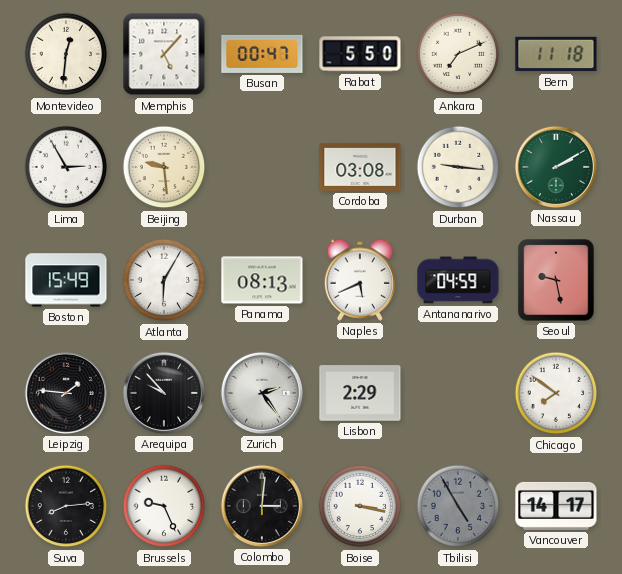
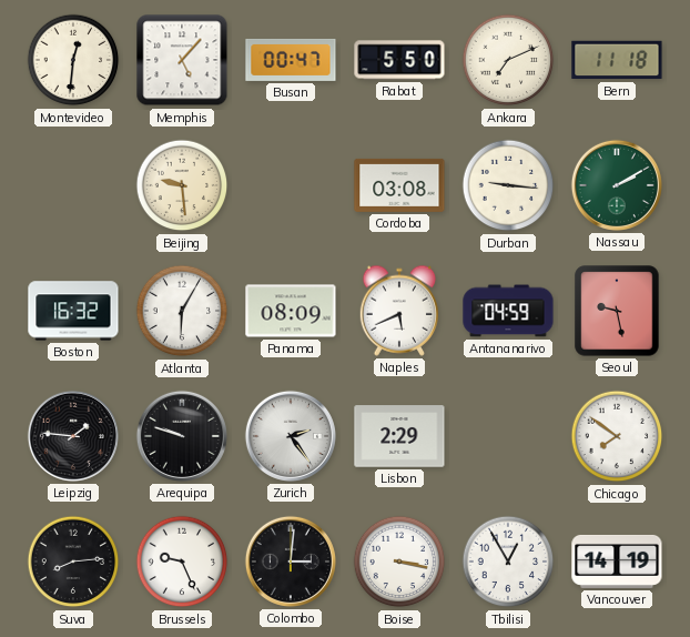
Lima: 2:55 -> none (66, 167)
Boston: 15:49 -> 16:32 (73, 311)
Panama: 08:13 -> 08:09 (291, 311)
Arequipa: 9:53 -> 9:48 (182, 436)
Tbilisi: 4:55 -> 12:55 (508, 562)
Tbilisi dial: grey -> white (508, 562)
Vancouver: 14:17 -> 14:19 (617, 562)
